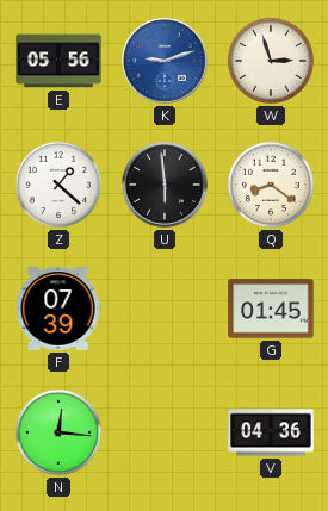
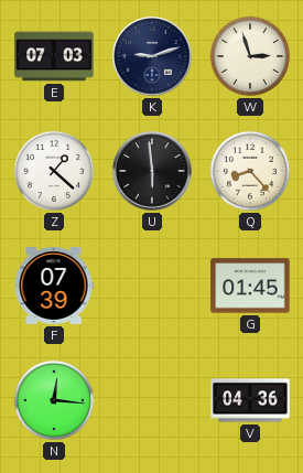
E: 05:56 -> 07:03 (54, 56)
K dial: blue -> navy (152, 56)
Q: 8:21 -> 8:23 (250, 171)
